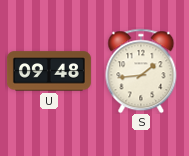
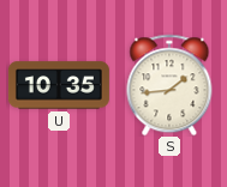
U: 09:48 -> 10:35 (59, 85)
